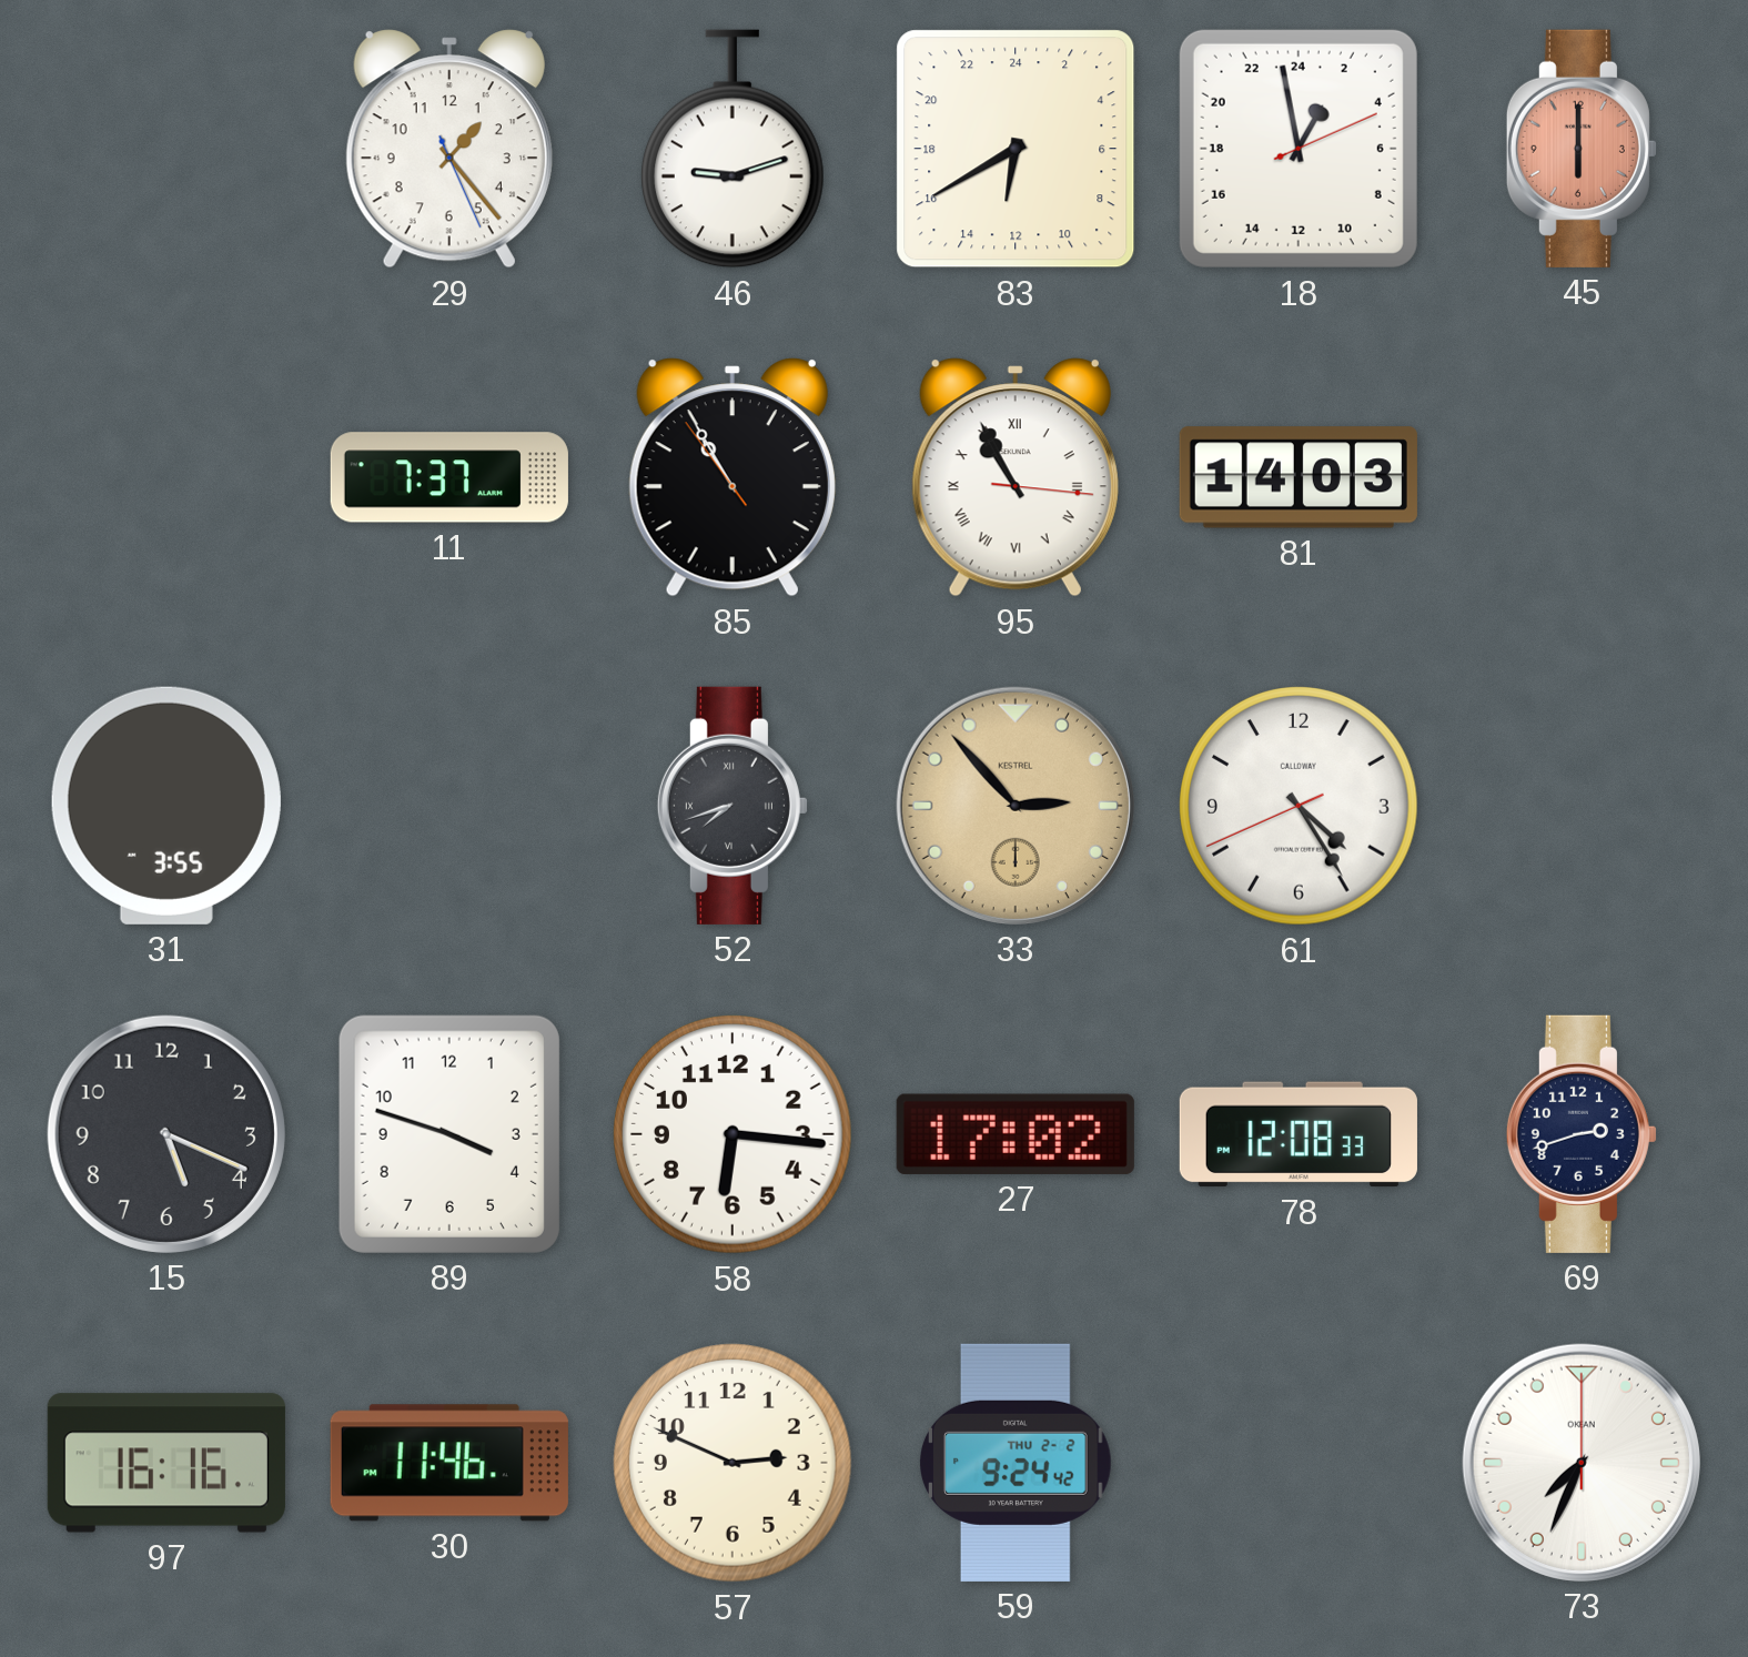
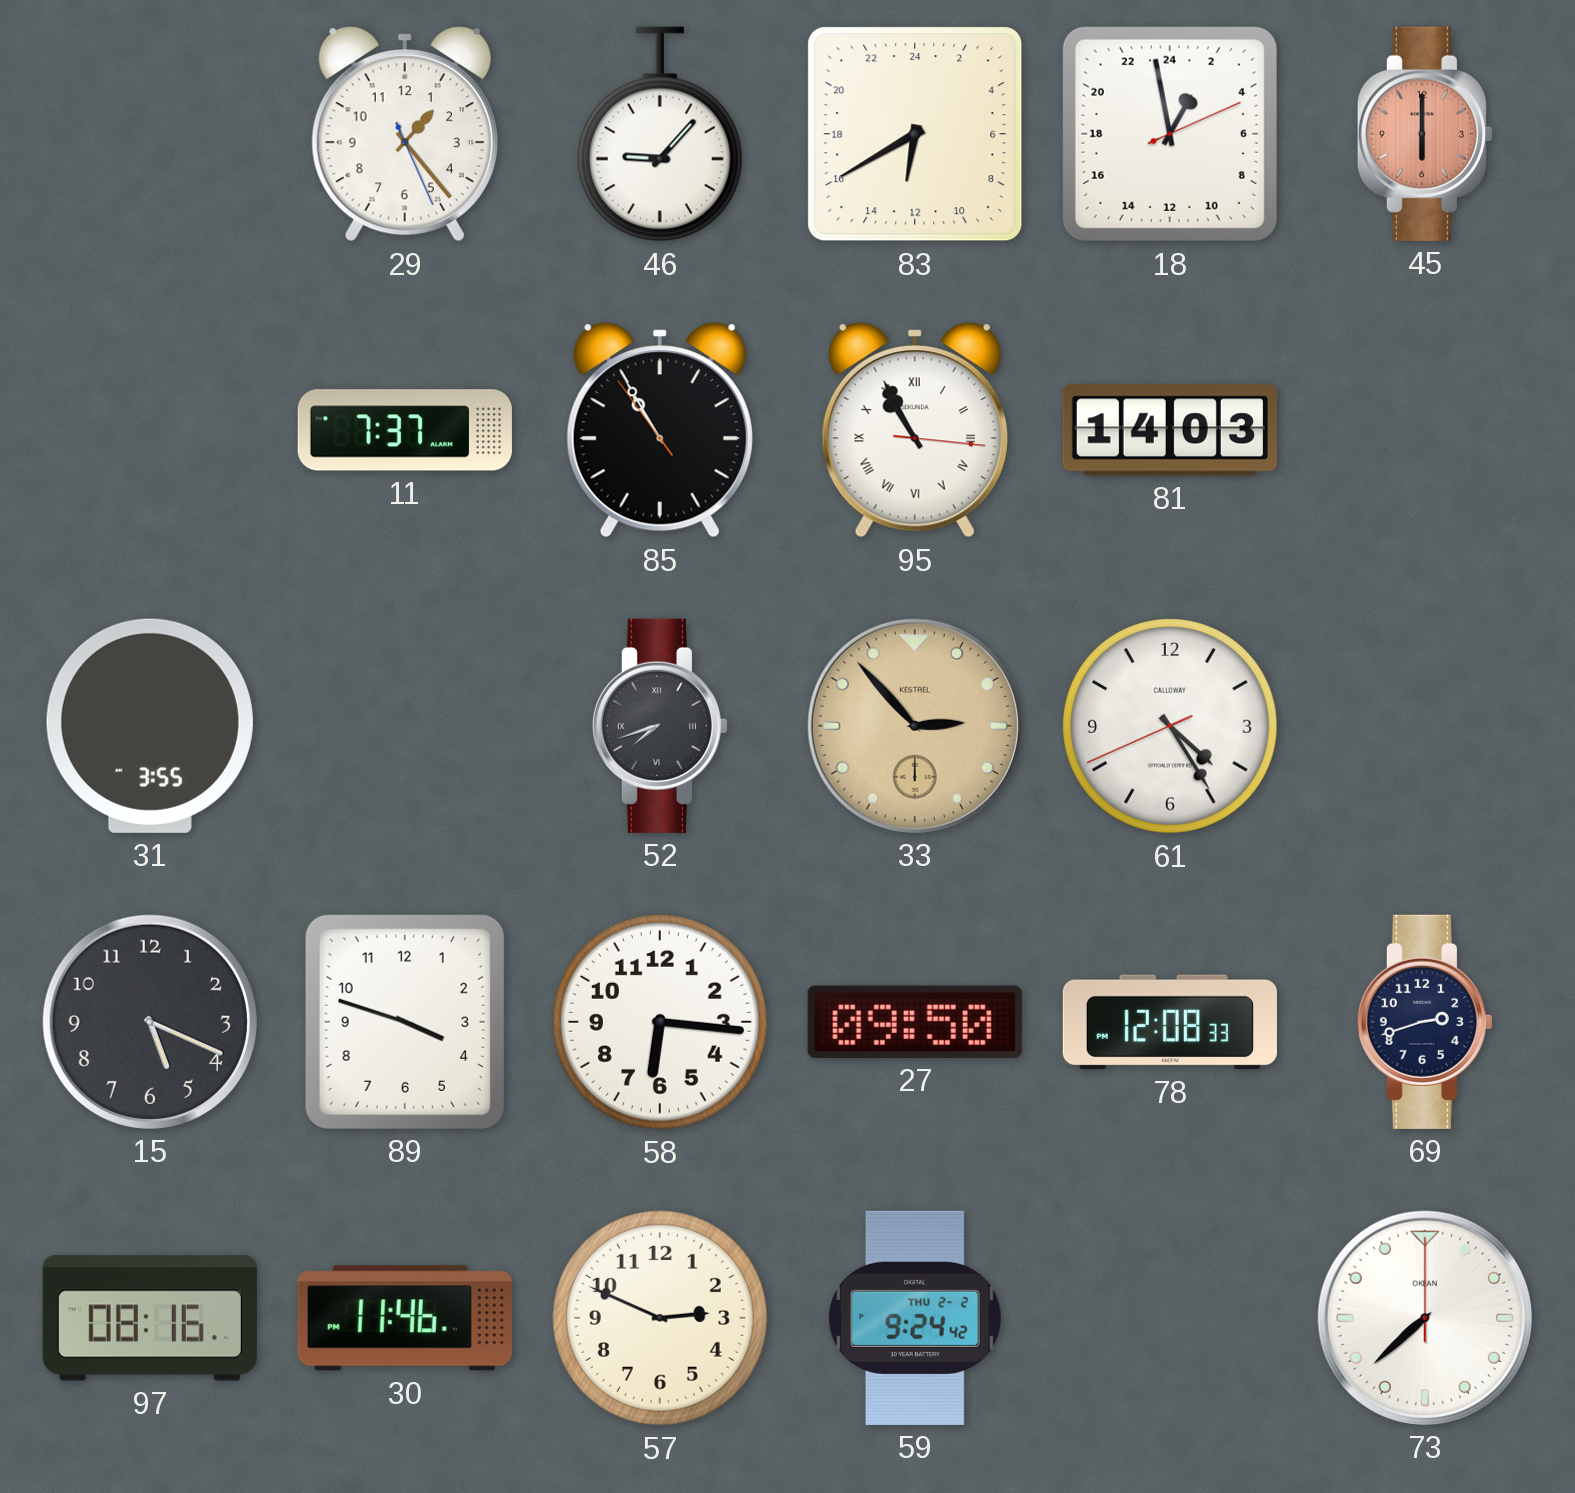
46: 9:12 -> 9:07 (660, 134)
27: 17:02 -> 09:50 (915, 1022)
97: 16:16 -> 08:16 (150, 1318)
73: 7:34 -> 7:38 (1425, 1318)
